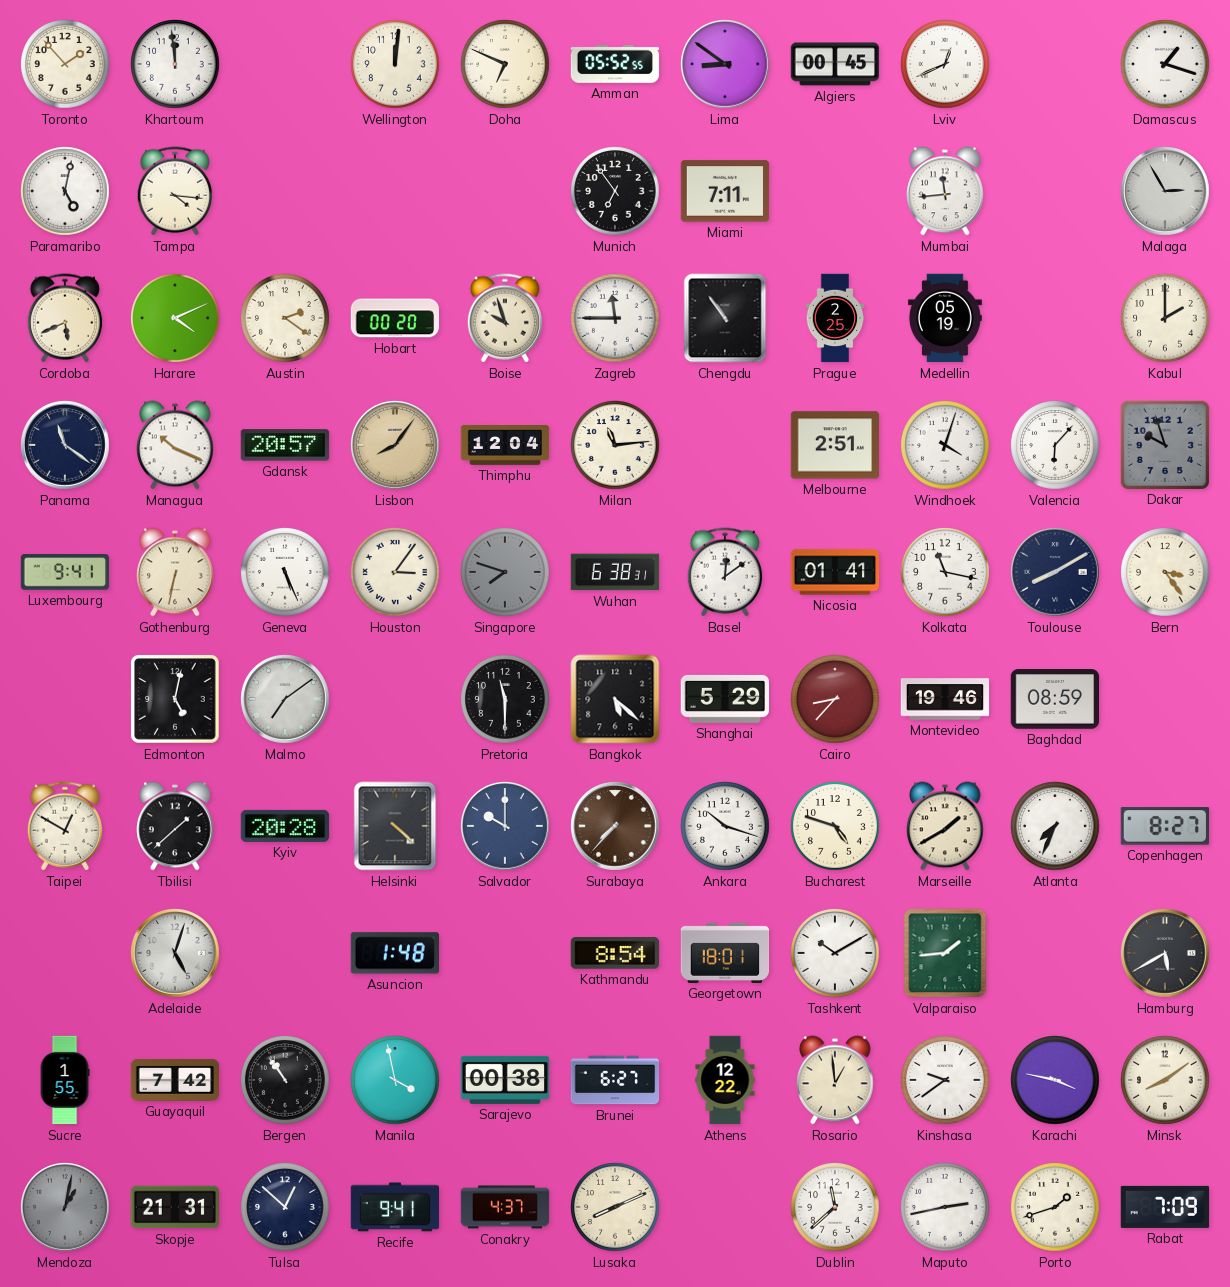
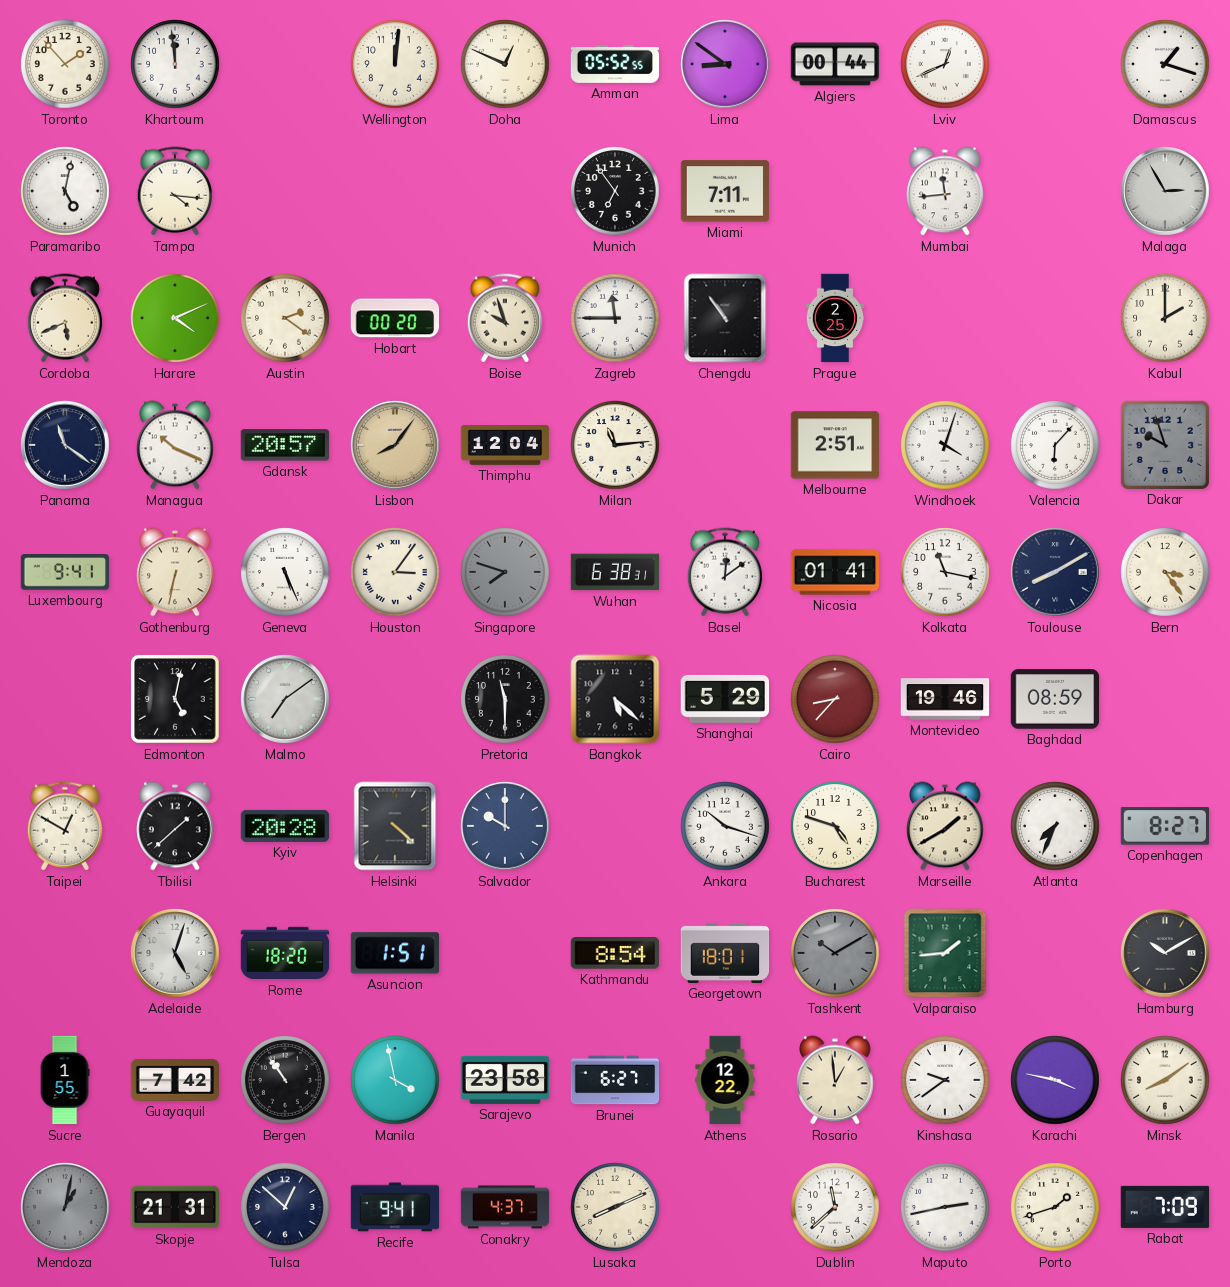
Doha: 6:49 -> 12:49 (505, 64)
Algiers: 00:45 -> 00:44 (835, 64)
Medellin: 05:19 -> none (945, 318)
Surabaya: 7:37 -> none (615, 826)
Rome: none -> 18:20 (285, 953)
Asuncion: 1:48 -> 1:51 (394, 953)
Tashkent dial: white -> grey (835, 953)
Hamburg: 5:40 -> 10:10 (1165, 953)
Sarajevo: 00:38 -> 23:58 (505, 1080)
